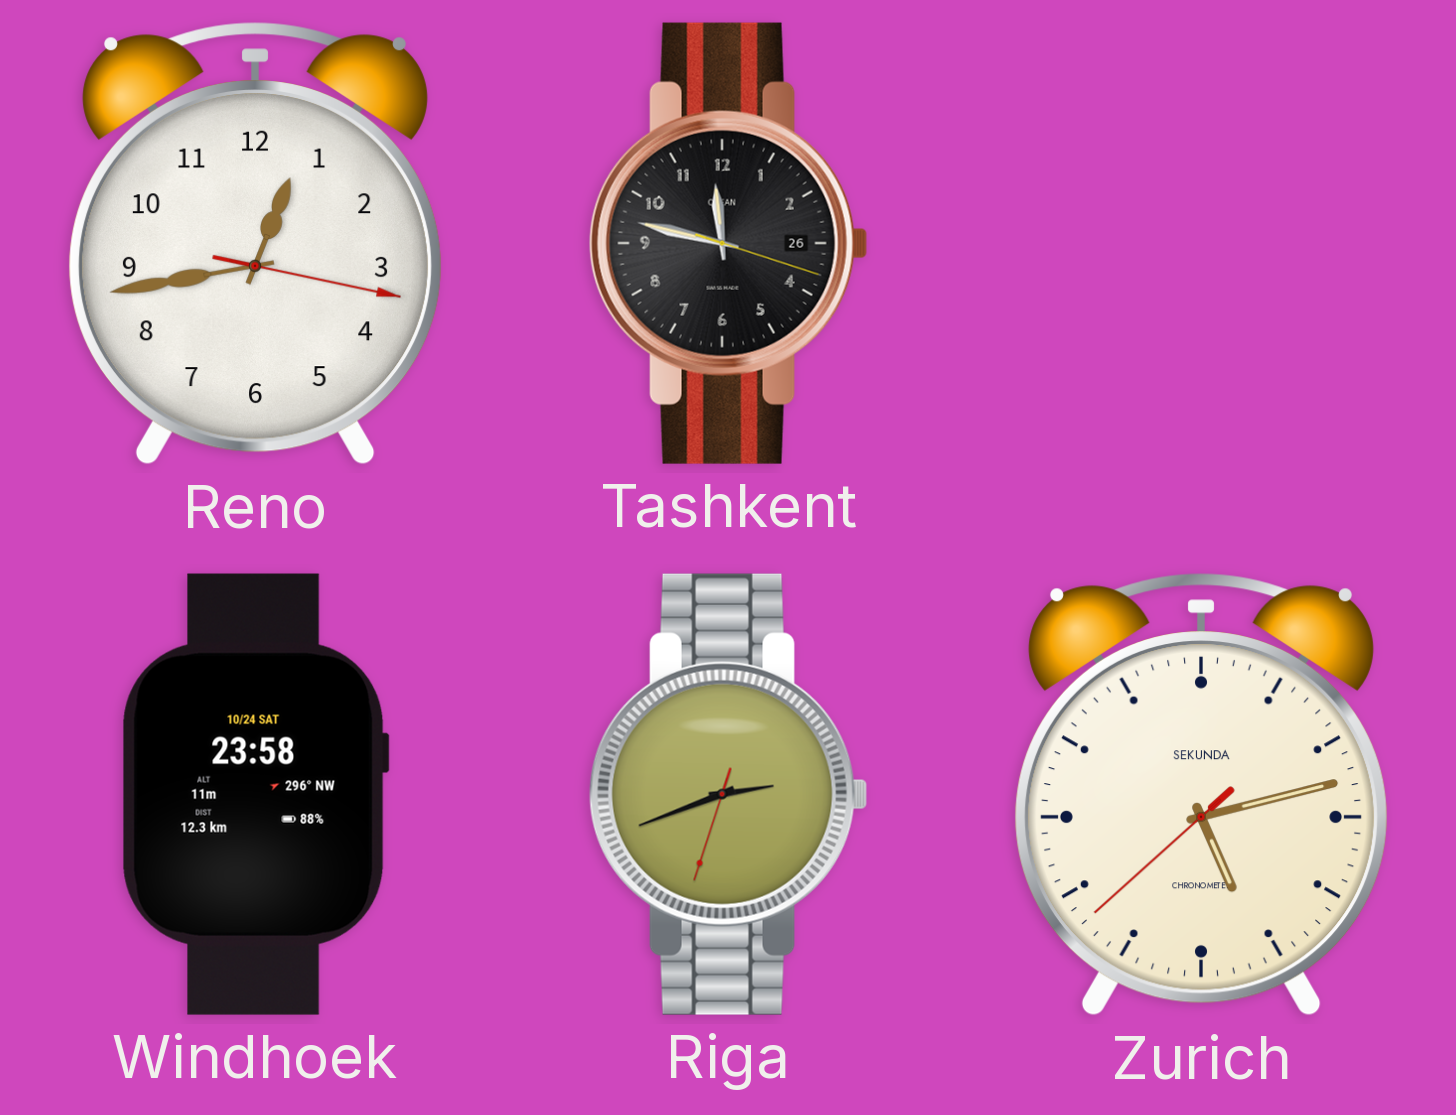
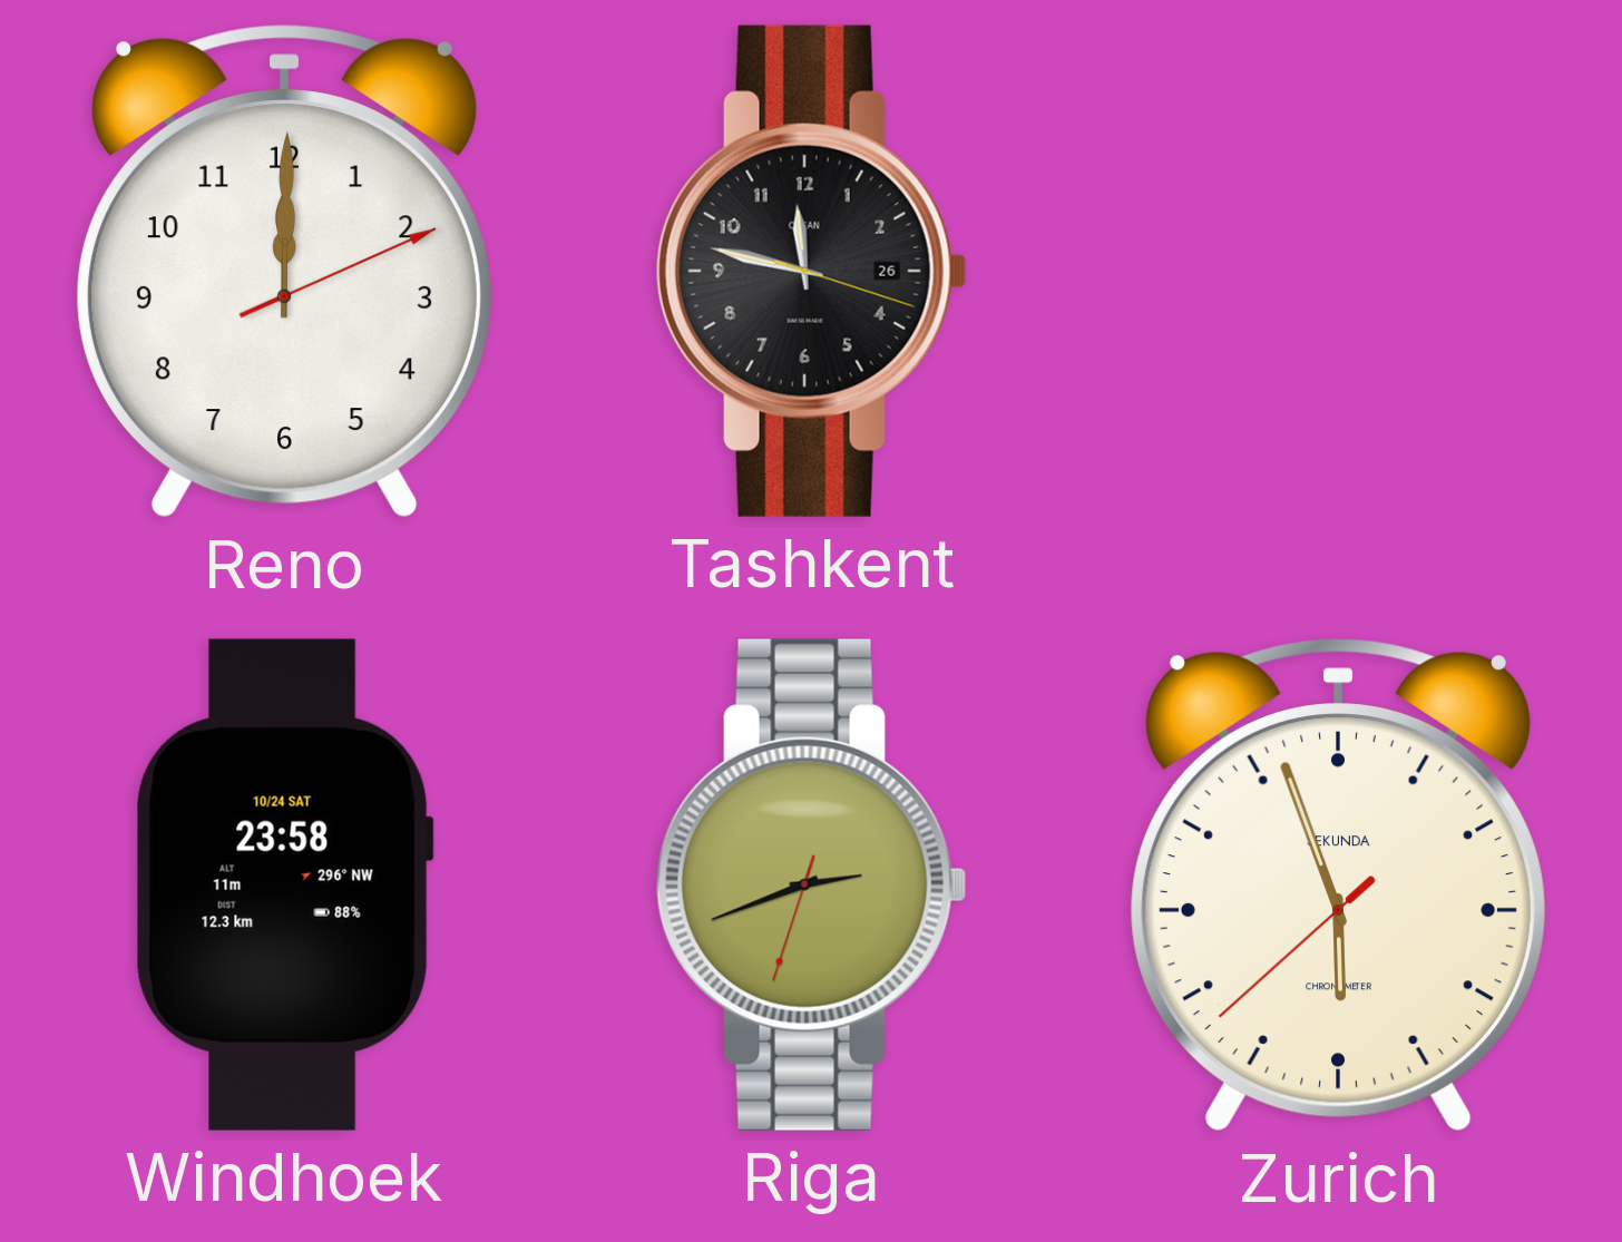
Reno: 12:43 -> 12:00 (284, 272)
Zurich: 5:12 -> 5:56 (1338, 886)
